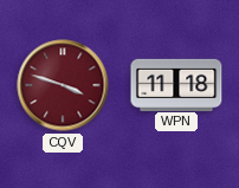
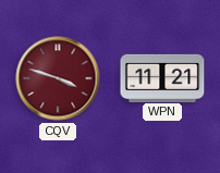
WPN: 11:18 -> 11:21 (162, 77)
